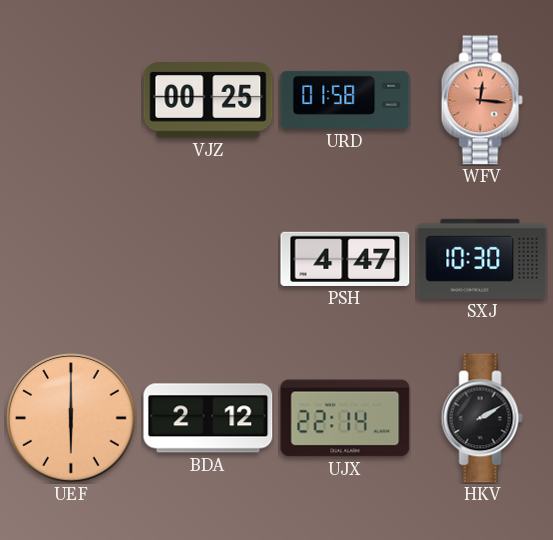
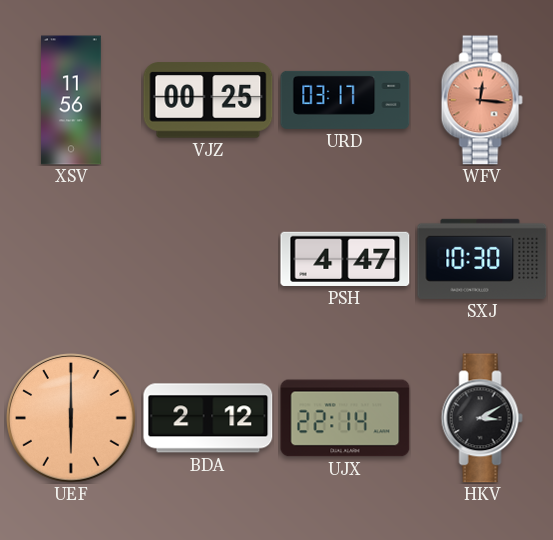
XSV: none -> 11:56 (72, 100)
URD: 01:58 -> 03:17 (345, 100)
HKV: 2:10 -> 3:10 (482, 418)
